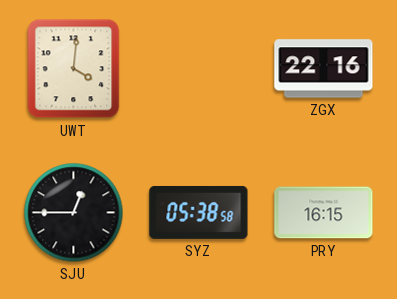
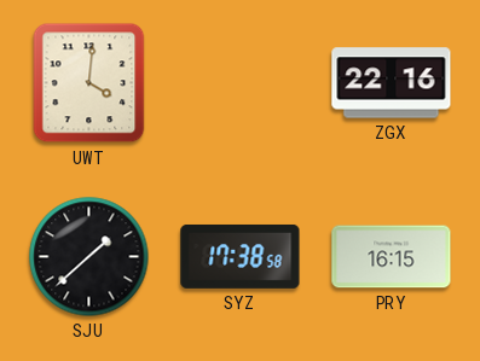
SJU: 12:45 -> 1:38 (89, 257)
SYZ: 05:38 -> 17:38 (241, 256)
